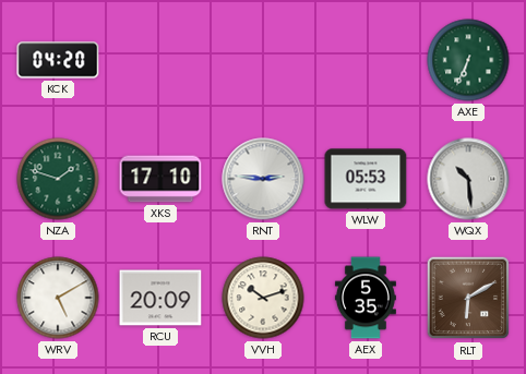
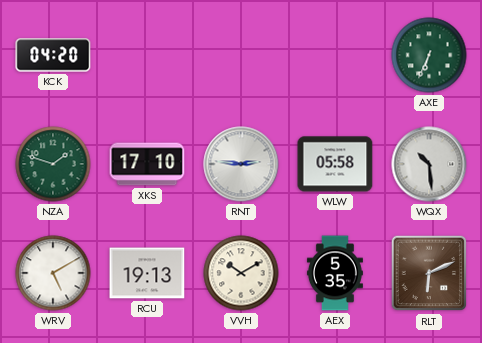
WLW: 05:53 -> 05:58 (335, 164)
RCU: 20:09 -> 19:13 (147, 273)
VVH: 10:12 -> 10:10 (241, 273)
RLT: 6:10 -> 6:11 (429, 273)
